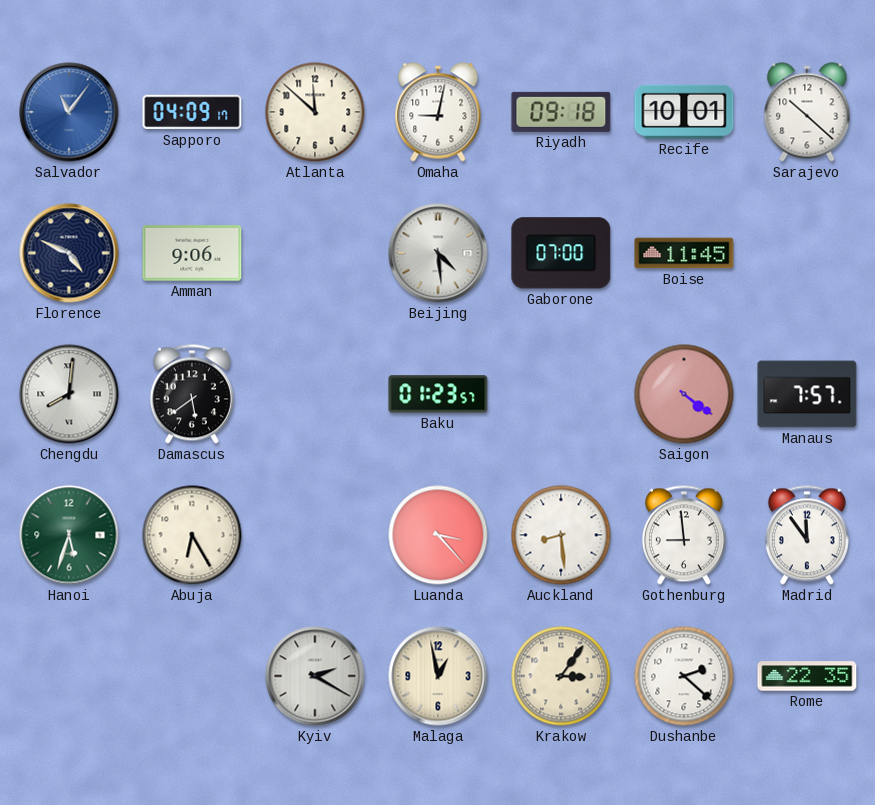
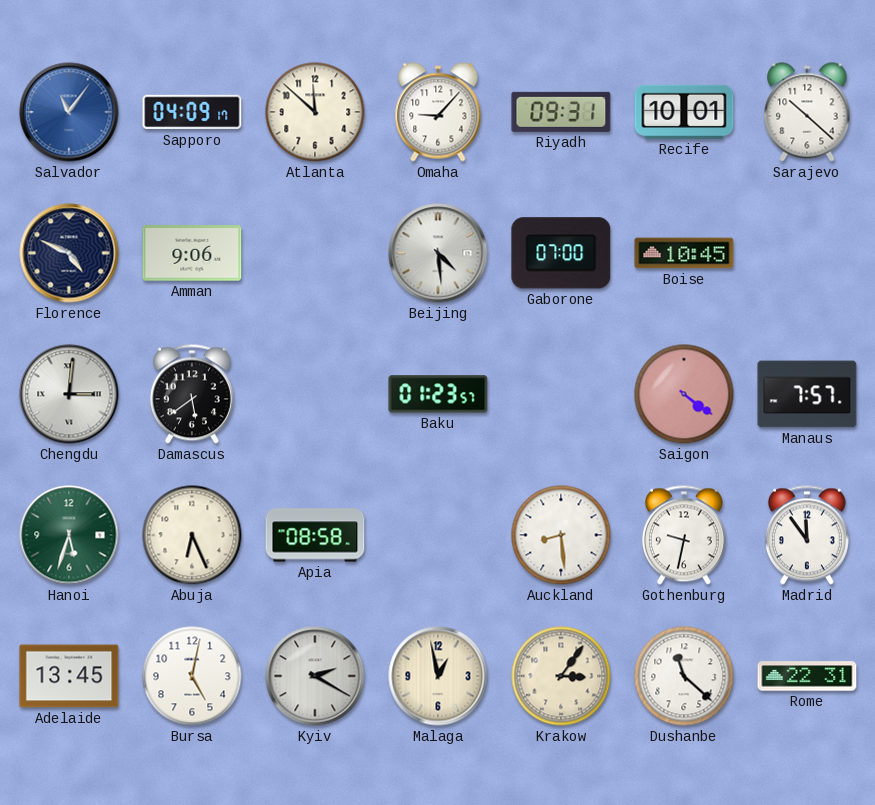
Omaha: 9:02 -> 9:07 (438, 112)
Riyadh: 09:18 -> 09:31 (561, 112)
Boise: 11:45 -> 10:45 (684, 253)
Chengdu: 8:01 -> 3:01 (69, 394)
Abuja: 6:25 -> 6:26 (192, 535)
Apia: none -> 08:58 (315, 535)
Luanda: 3:23 -> none (438, 535)
Gothenburg: 8:59 -> 9:32 (684, 535)
Adelaide: none -> 13:45 (69, 676)
Bursa: none -> 5:02 (192, 676)
Dushanbe: 2:22 -> 11:22 (684, 676)
Rome: 22:35 -> 22:31 (807, 676)
